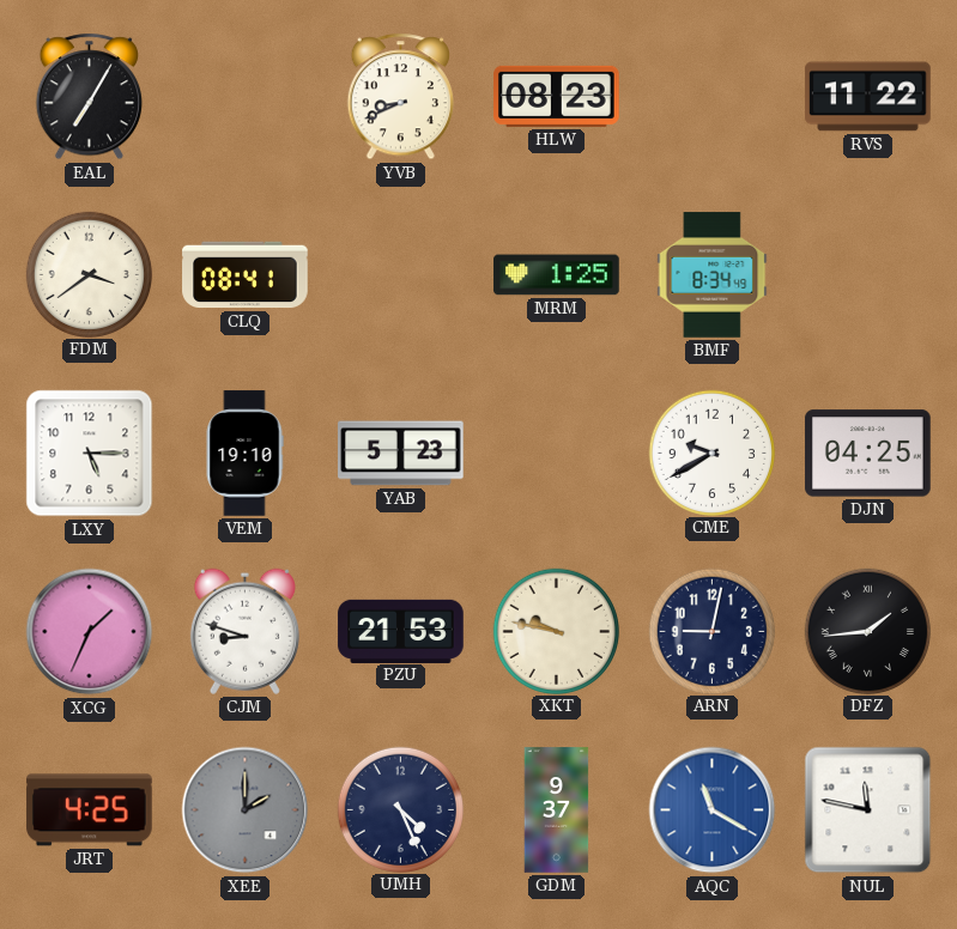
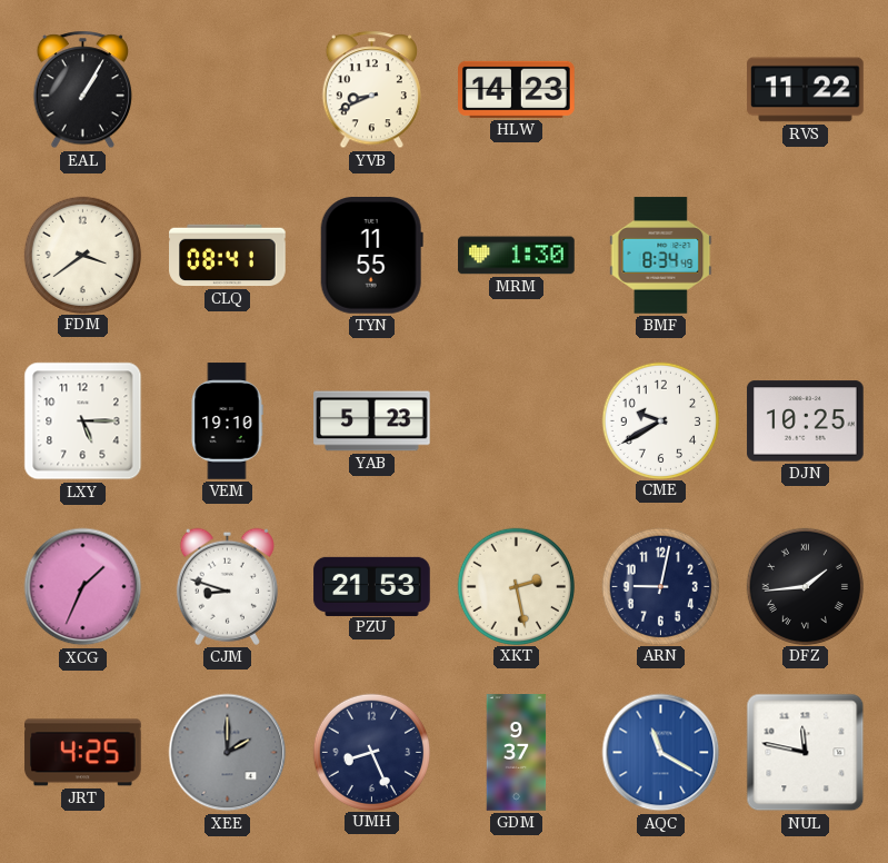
EAL: 7:05 -> 1:05 (82, 90)
HLW: 08:23 -> 14:23 (517, 89)
TYN: none -> 11:55 (371, 256)
MRM: 1:25 -> 1:30 (517, 256)
DJN: 04:25 -> 10:25 (806, 421)
XKT: 9:47 -> 2:28 (516, 586)
UMH: 4:26 -> 8:26 (371, 752)
